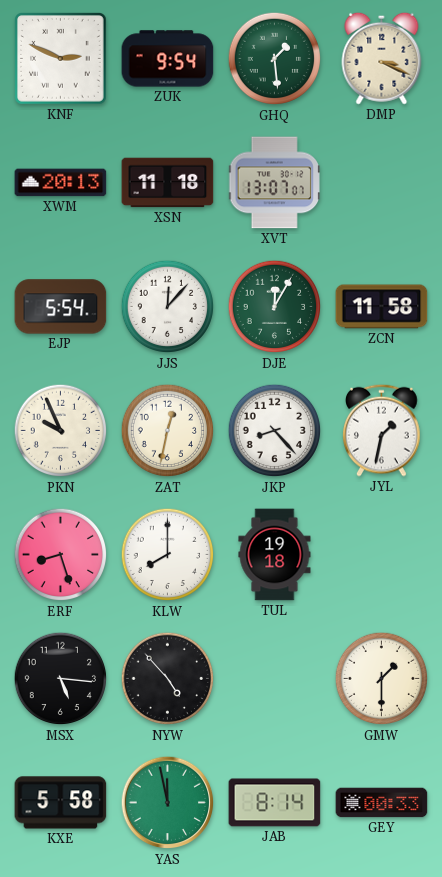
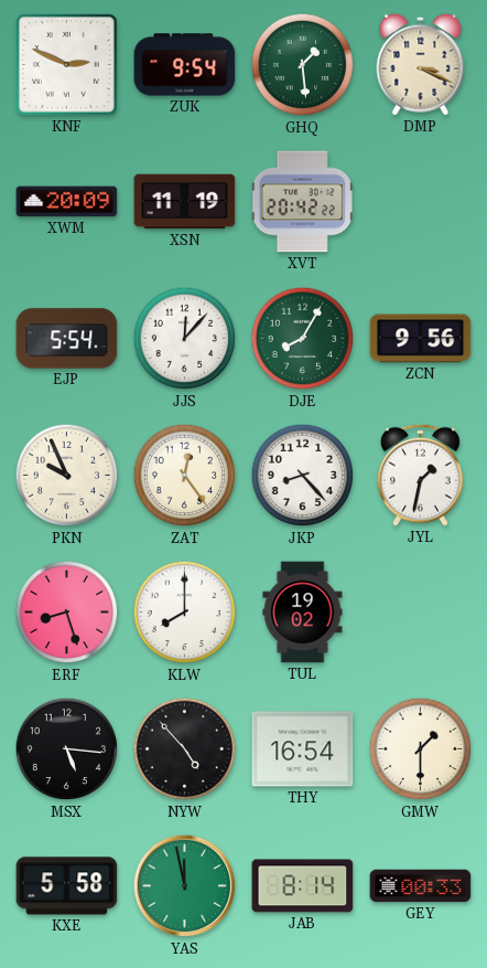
XWM: 20:13 -> 20:09 (67, 202)
XSN: 11:18 -> 11:19 (185, 202)
XVT: 13:07 -> 20:42 (303, 202)
DJE: 12:05 -> 8:05 (303, 339)
ZCN: 11:58 -> 9:56 (421, 339)
ZAT: 12:32 -> 12:24 (185, 476)
TUL: 19:18 -> 19:02 (303, 613)
THY: none -> 16:54 (303, 749)
